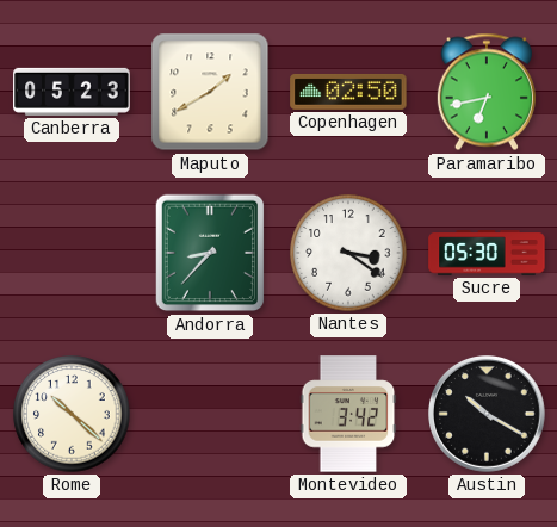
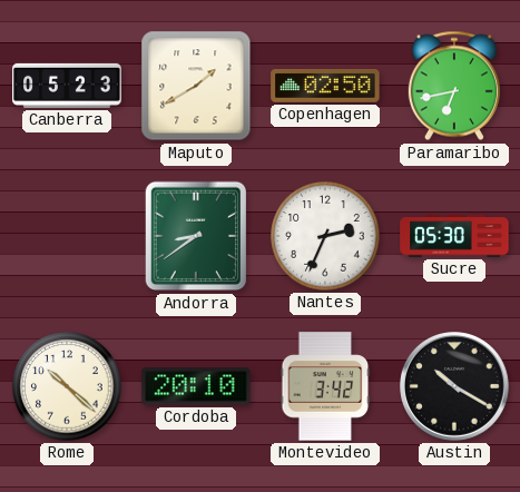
Andorra: 8:37 -> 8:39 (196, 236)
Nantes: 3:21 -> 2:34 (325, 236)
Cordoba: none -> 20:10 (196, 386)
